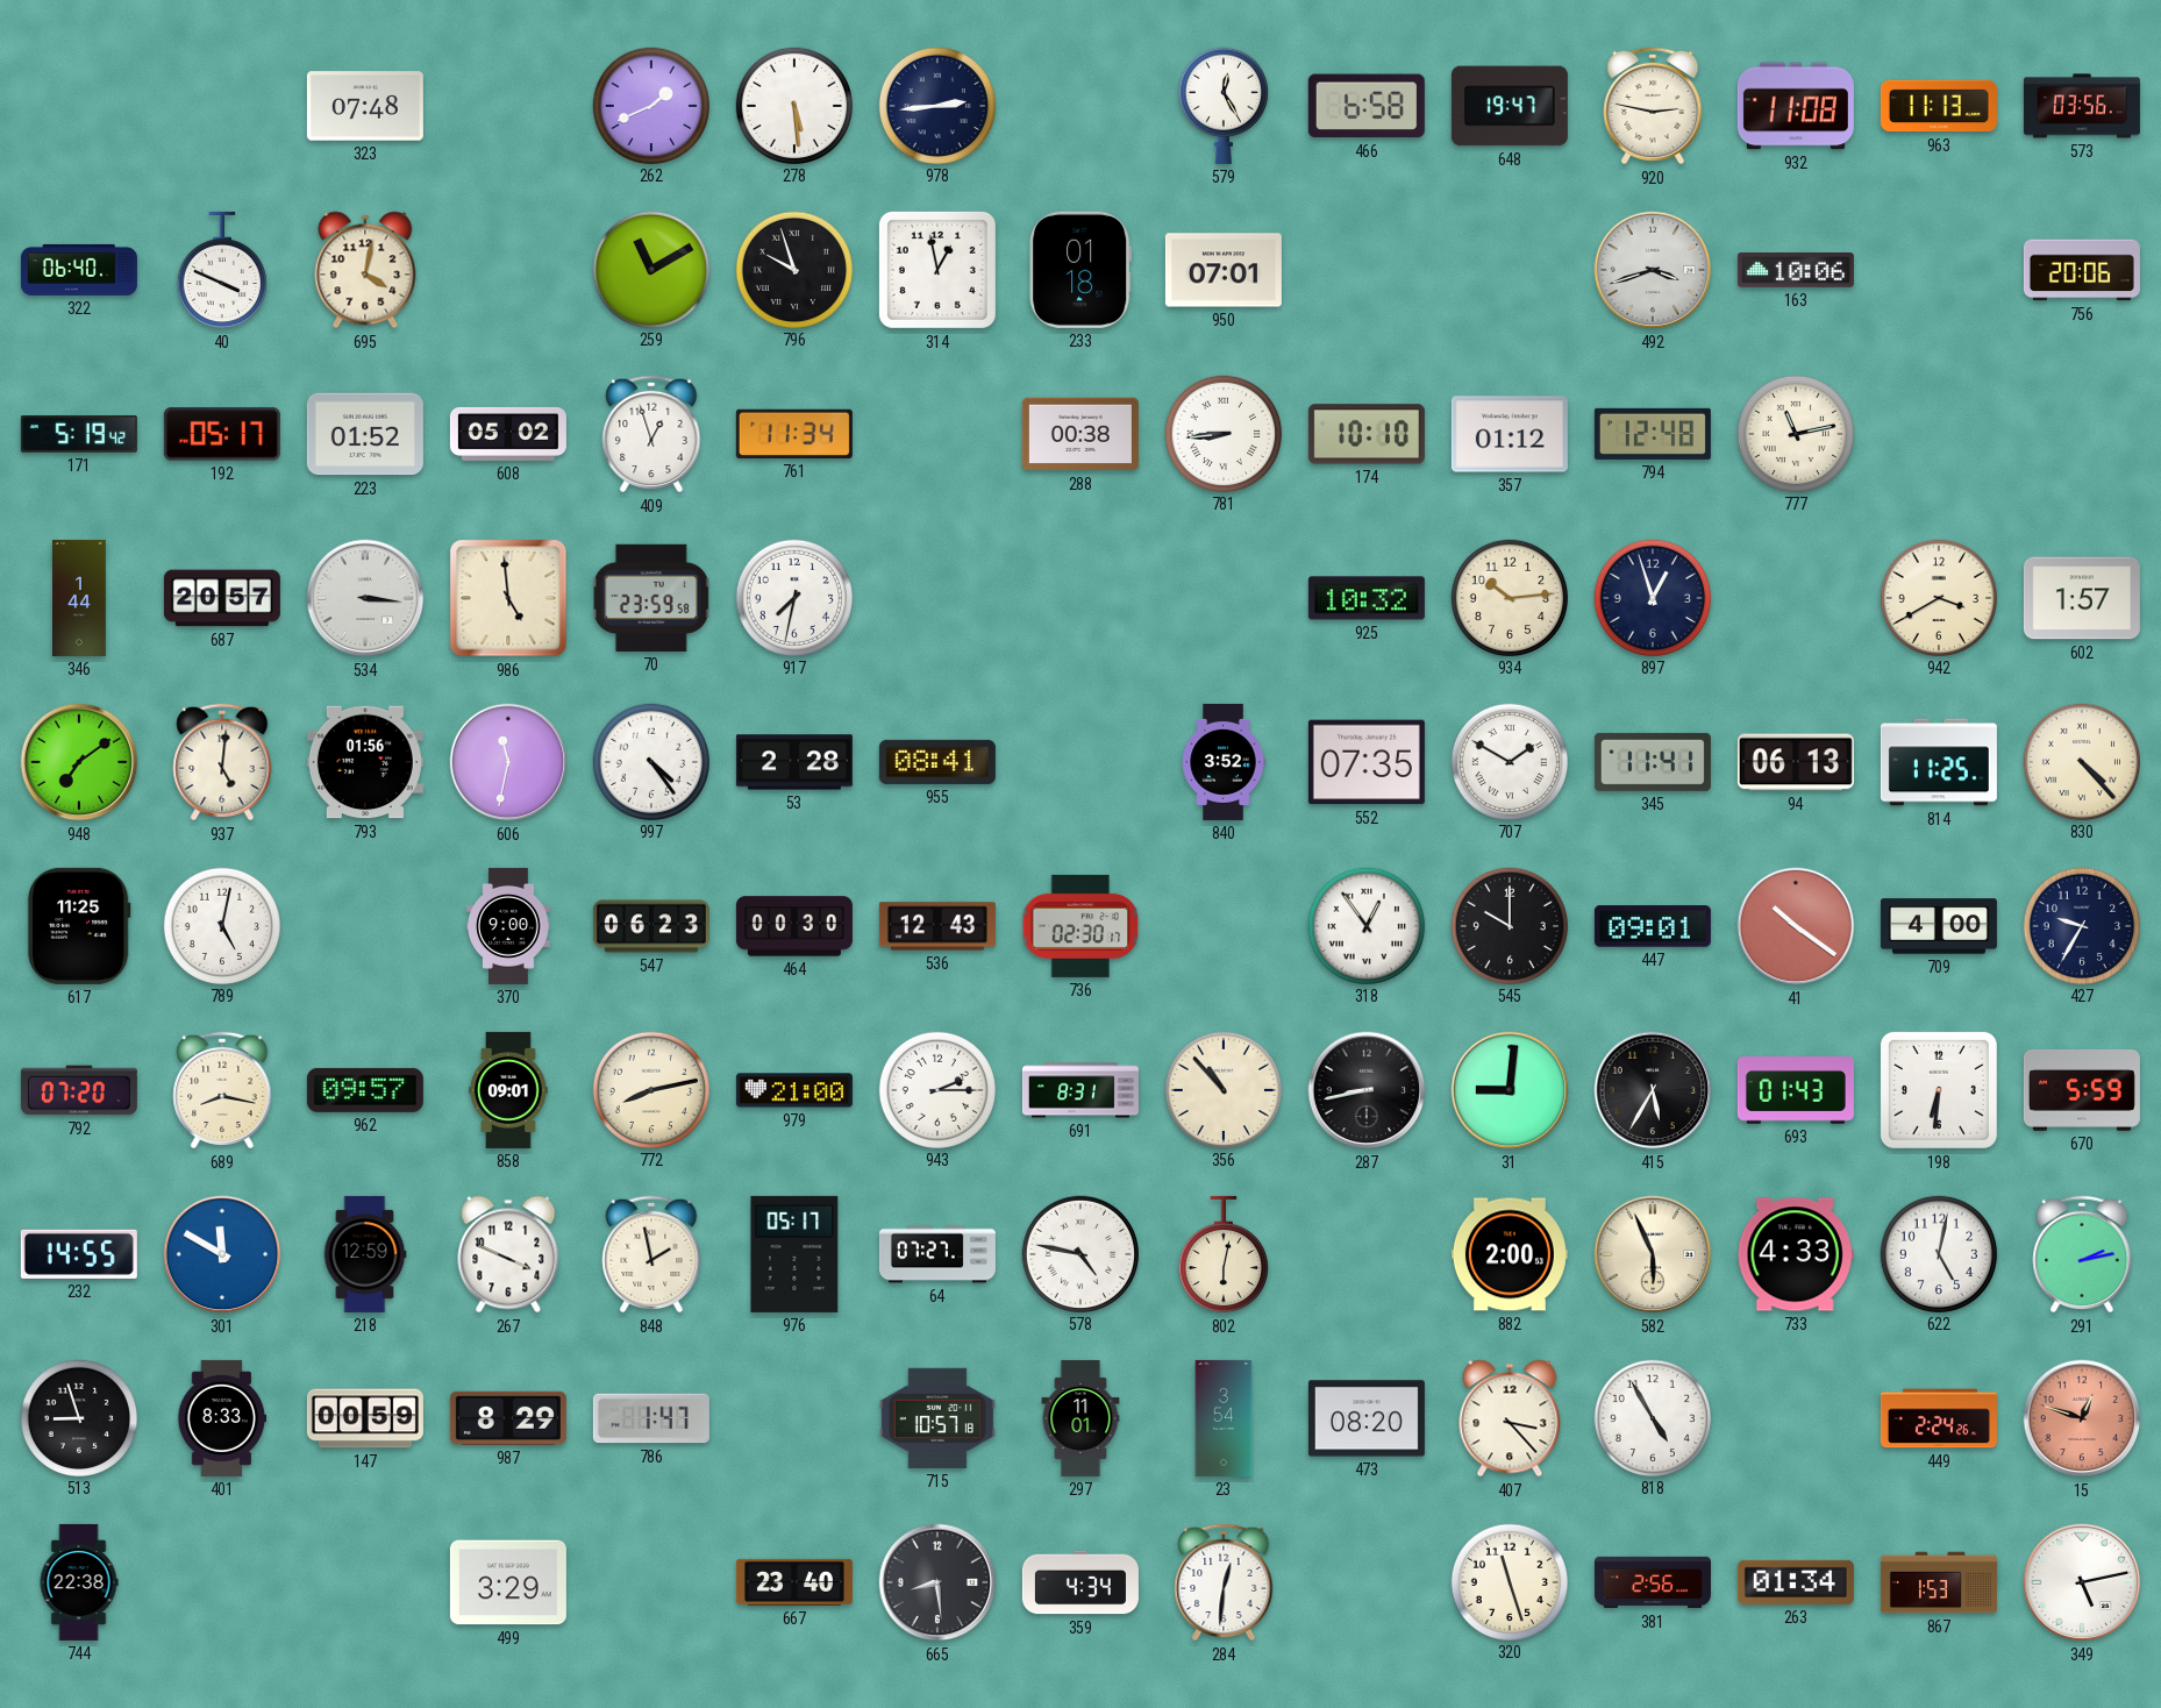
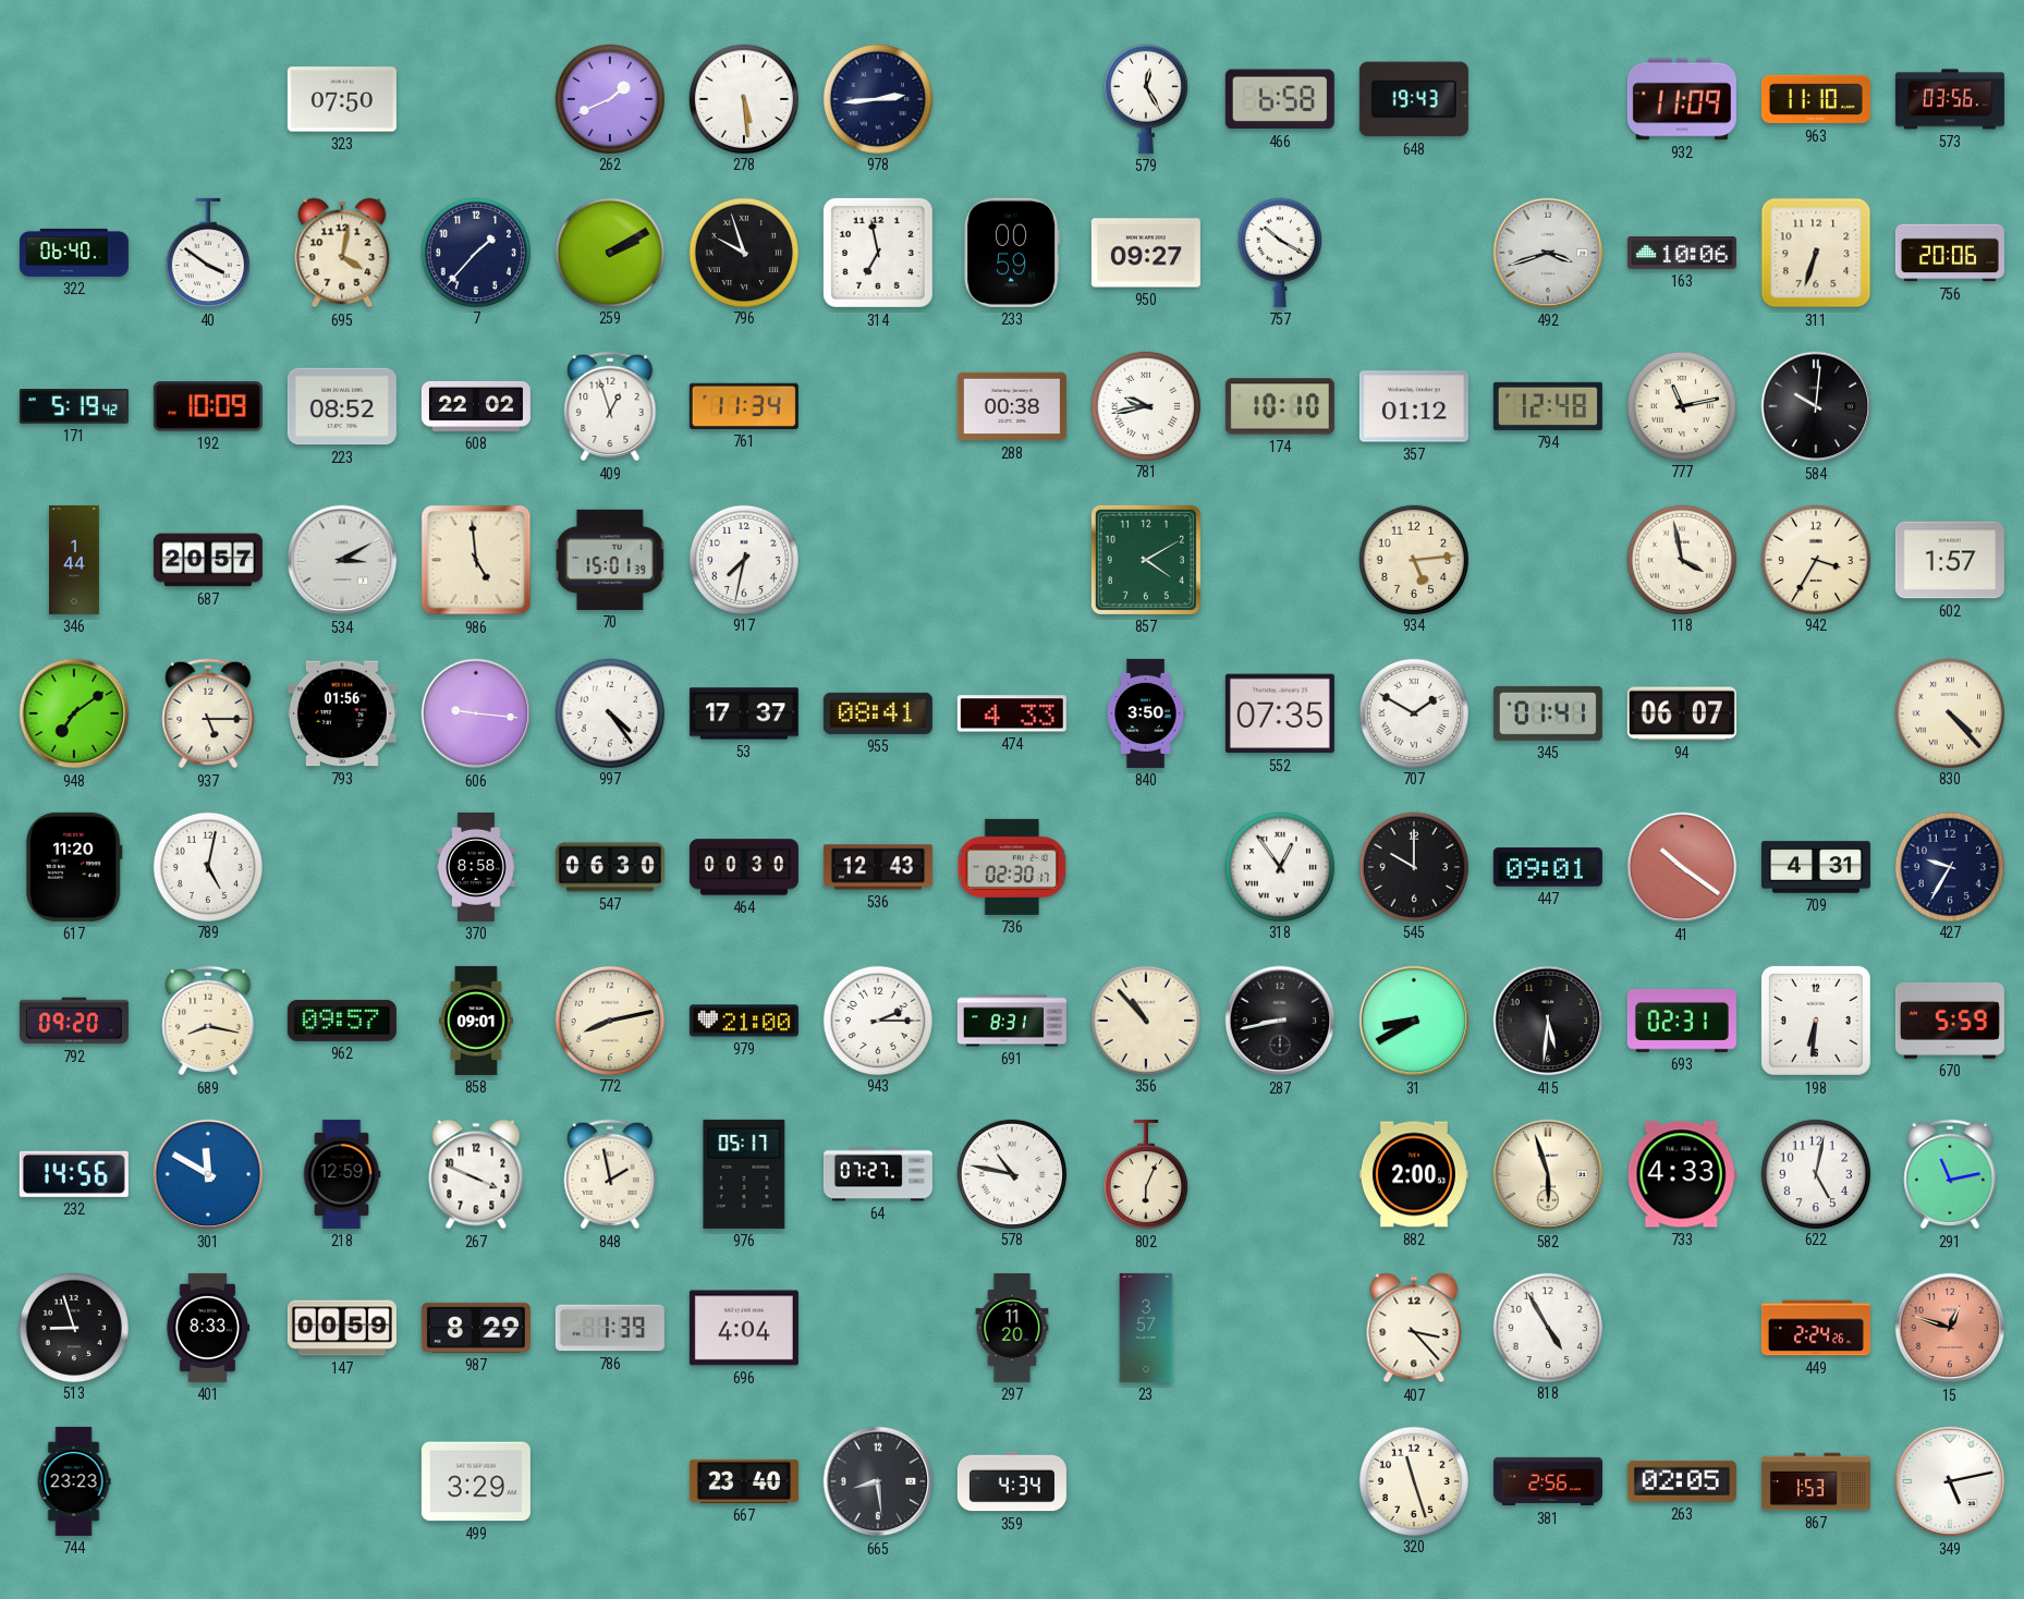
323: 07:48 -> 07:50 (342, 99)
648: 19:47 -> 19:43 (1414, 99)
920: 2:47 -> none (1653, 106)
932: 11:08 -> 11:09 (1682, 99)
963: 11:13 -> 11:10 (1816, 99)
40: 3:49 -> 3:51 (208, 253)
7: none -> 1:37 (475, 252)
259: 11:10 -> 2:10 (609, 252)
314: 12:58 -> 6:58 (878, 253)
233: 01:18 -> 00:59 (1012, 253)
950: 07:01 -> 09:27 (1146, 253)
757: none -> 10:20 (1280, 253)
311: none -> 6:33 (1816, 253)
192: 05:17 -> 10:09 (208, 406)
223: 01:52 -> 08:52 (342, 406)
608: 05:02 -> 22:02 (476, 406)
781: 8:44 -> 9:43 (1145, 405)
584: none -> 10:01 (1816, 406)
534: 3:16 -> 3:10 (342, 560)
70: 23:59 -> 15:01 (610, 560)
857: none -> 4:10 (1146, 560)
925: 10:32 -> none (1367, 598)
934: 10:14 -> 5:14 (1413, 559)
897: 12:57 -> none (1652, 597)
118: none -> 3:58 (1681, 559)
942: 3:40 -> 3:35 (1815, 559)
937: 5:01 -> 5:15 (208, 713)
606: 11:32 -> 9:16 (476, 713)
53: 2:28 -> 17:37 (744, 713)
474: none -> 4:33 (1012, 713)
840: 3:52 -> 3:50 (1146, 713)
345: 11:41 -> 01:41 (1548, 713)
94: 06:13 -> 06:07 (1682, 713)
814: 11:25 -> none (1939, 762)
617: 11:25 -> 11:20 (74, 867)
370: 9:00 -> 8:58 (476, 867)
547: 06:23 -> 06:30 (610, 867)
709: 4:00 -> 4:31 (1816, 867)
792: 07:20 -> 09:20 (74, 1021)
31: 9:01 -> 8:40 (1414, 1021)
415: 5:35 -> 5:31 (1548, 1021)
693: 01:43 -> 02:31 (1682, 1021)
232: 14:55 -> 14:56 (74, 1174)
578: 4:47 -> 10:47 (1011, 1173)
802: 6:02 -> 6:04 (1146, 1174)
582: 5:56 -> 5:57 (1548, 1174)
291: 2:13 -> 11:13 (1950, 1174)
786: 1:47 -> 1:39 (610, 1328)
696: none -> 4:04 (744, 1328)
715: 10:57 -> none (937, 1418)
297: 11:01 -> 11:20 (1012, 1328)
23: 3:54 -> 3:57 (1146, 1328)
473: 08:20 -> none (1367, 1418)
744: 22:38 -> 23:23 (74, 1481)
284: 12:31 -> none (1224, 1582)
263: 01:34 -> 02:05 (1682, 1481)
